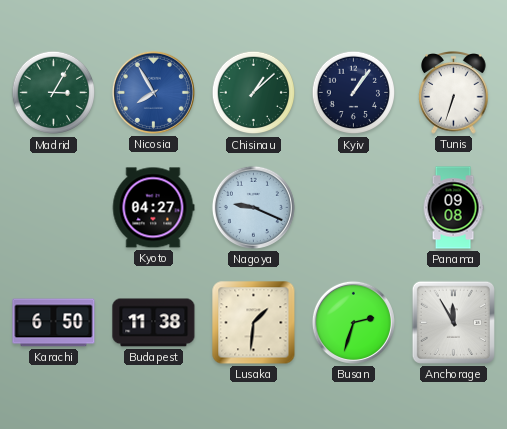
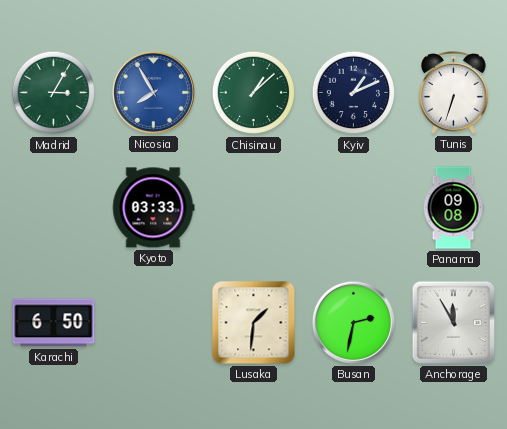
Kyiv: 1:06 -> 1:11 (354, 93)
Kyoto: 04:27 -> 03:33 (153, 208)
Nagoya: 9:19 -> none (253, 207)
Budapest: 11:38 -> none (154, 323)
Busan: 2:33 -> 2:32 (353, 322)
